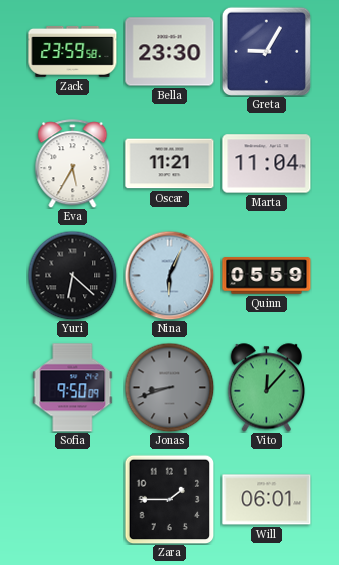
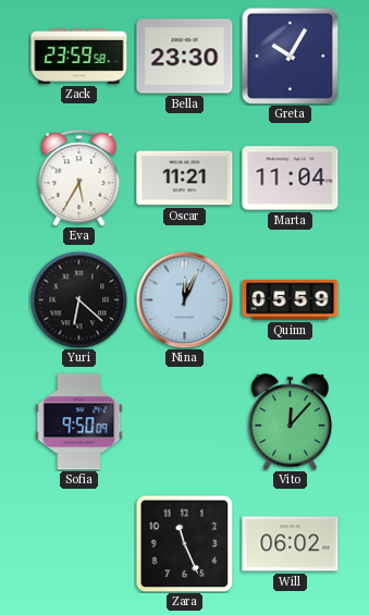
Greta: 9:05 -> 10:05 (290, 56)
Nina: 6:04 -> 12:04 (184, 299)
Jonas: 8:42 -> none (169, 387)
Zara: 1:45 -> 11:26 (184, 543)
Will: 06:01 -> 06:02 (291, 544)
